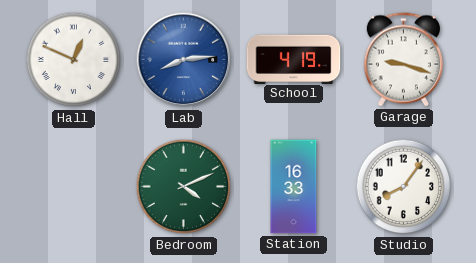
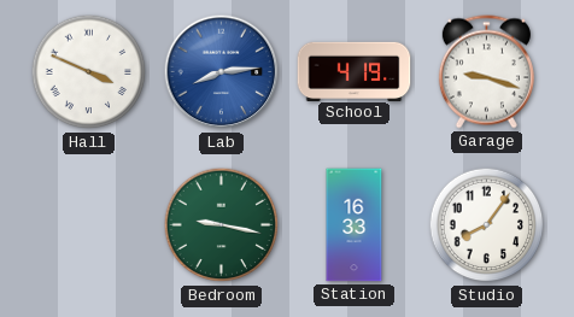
Hall: 12:49 -> 3:49 (89, 72)
Bedroom: 4:11 -> 9:17 (222, 225)
